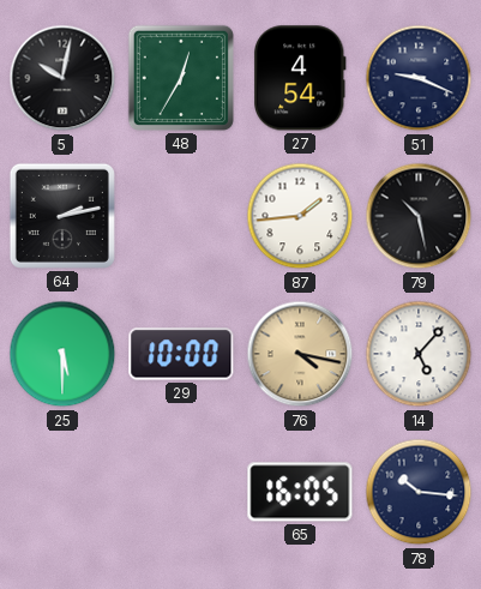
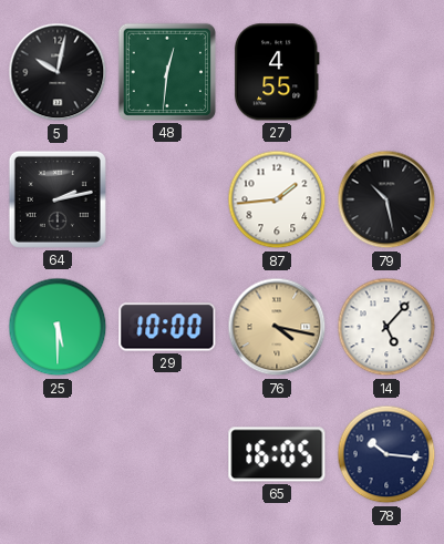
48: 12:35 -> 12:31 (167, 72)
27: 4:54 -> 4:55 (278, 72)
51: 9:19 -> none (419, 78)
